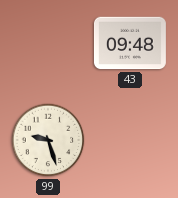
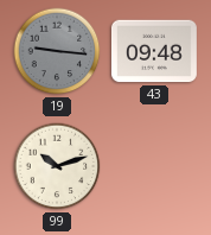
19: none -> 9:16 (57, 51)
99: 9:27 -> 10:12 (57, 166)
